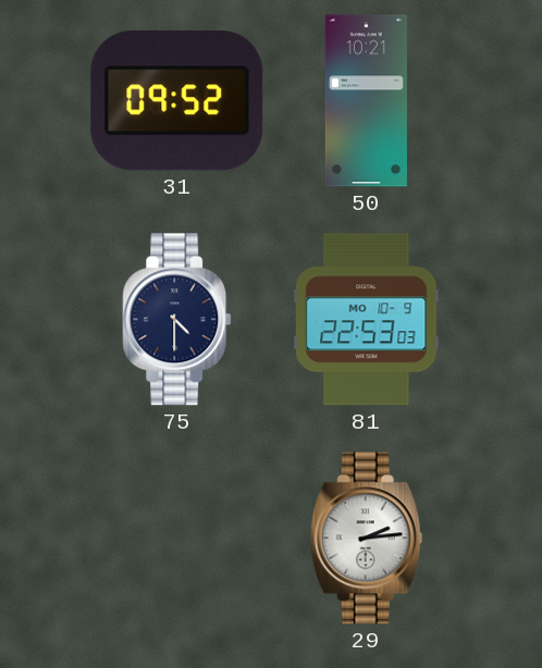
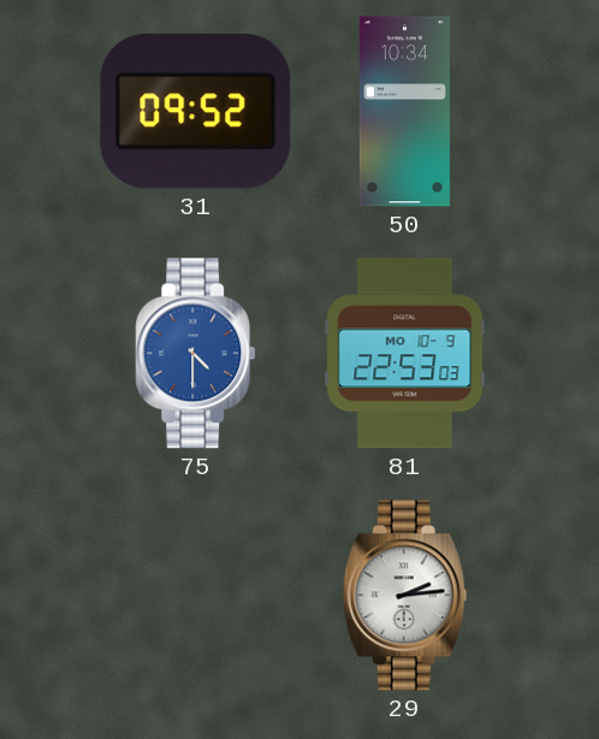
50: 10:21 -> 10:34 (404, 112)
75 dial: navy -> blue (196, 354)
